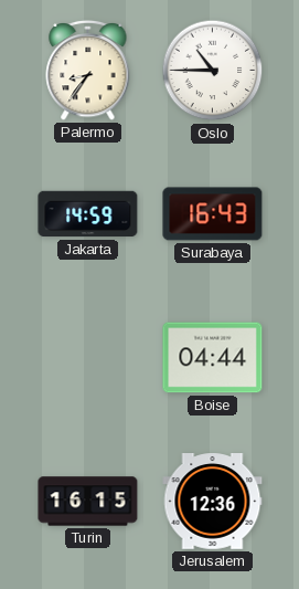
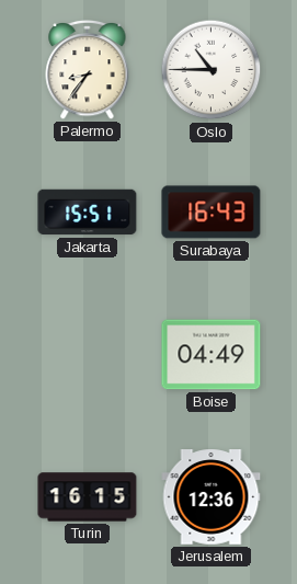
Jakarta: 14:59 -> 15:51 (88, 213)
Boise: 04:44 -> 04:49 (212, 355)
